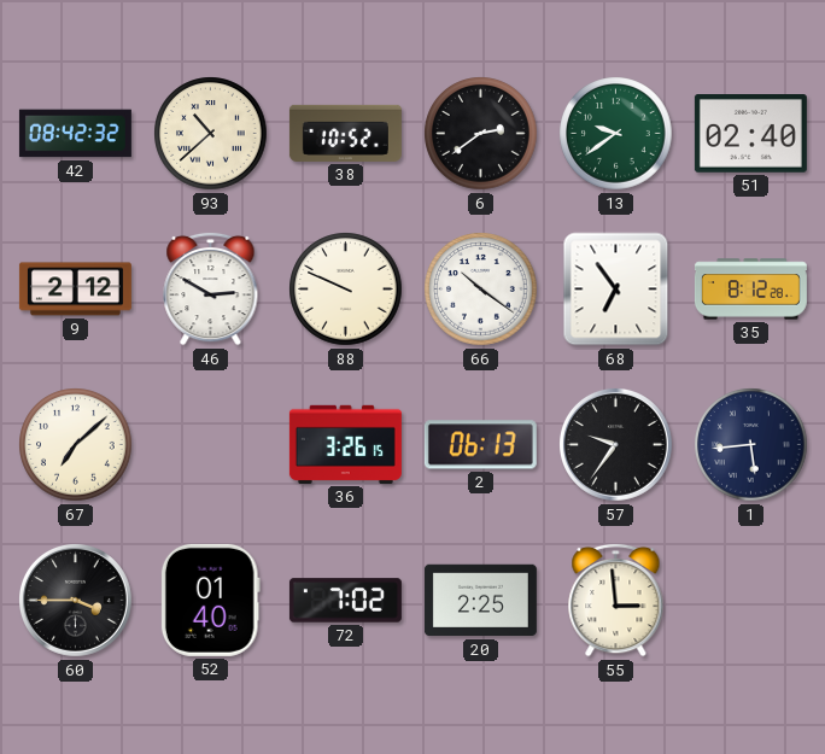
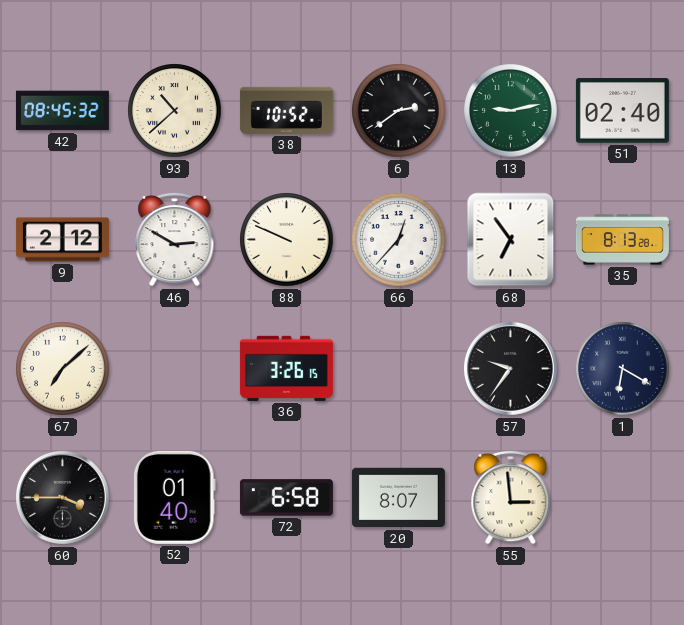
42: 08:42 -> 08:45 (62, 111)
13: 9:39 -> 9:13 (511, 111)
66: 10:21 -> 12:37 (399, 240)
35: 8:12 -> 8:13 (622, 240)
2: 06:13 -> none (480, 445)
1: 5:44 -> 6:20 (623, 369)
72: 7:02 -> 6:58 (286, 498)
20: 2:25 -> 8:07 (398, 498)
